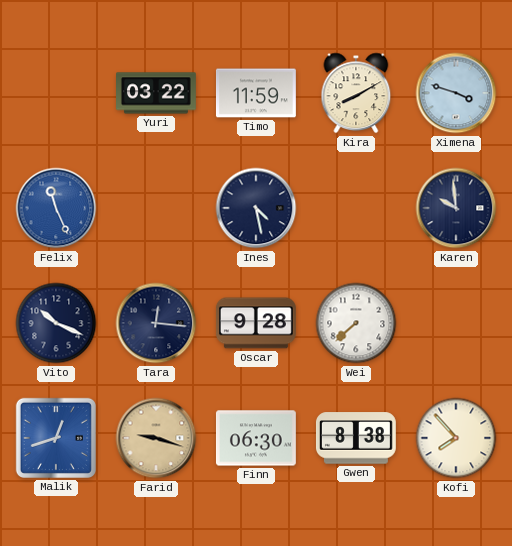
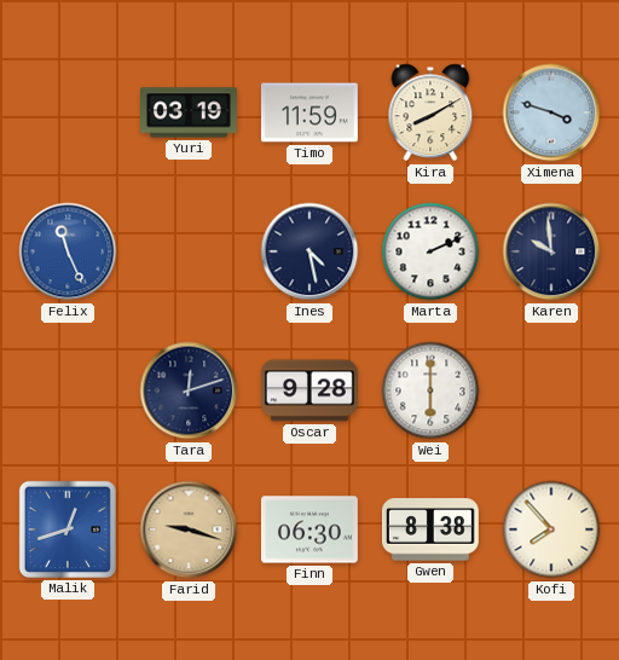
Yuri: 03:22 -> 03:19 (190, 112)
Marta: none -> 2:11 (430, 251)
Vito: 10:19 -> none (56, 323)
Tara: 12:16 -> 12:12 (189, 390)
Wei: 7:38 -> 6:00 (430, 390)
